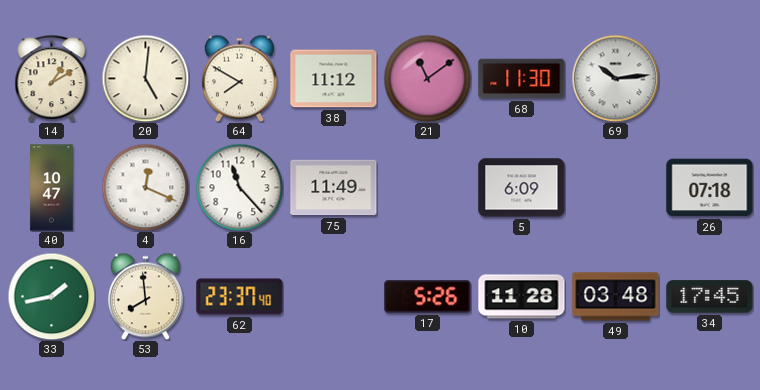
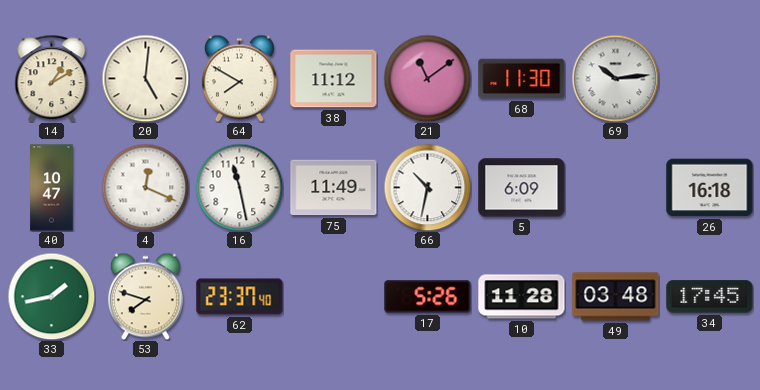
16: 11:23 -> 11:28 (239, 187)
66: none -> 10:32 (427, 187)
26: 07:18 -> 16:18 (710, 188)
53: 7:59 -> 7:48 (145, 296)
